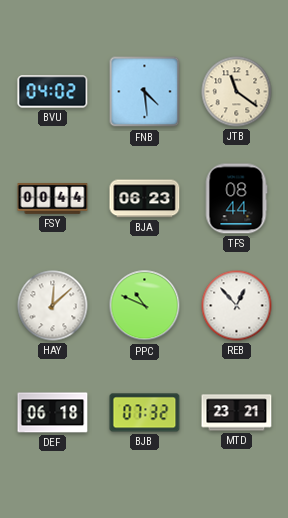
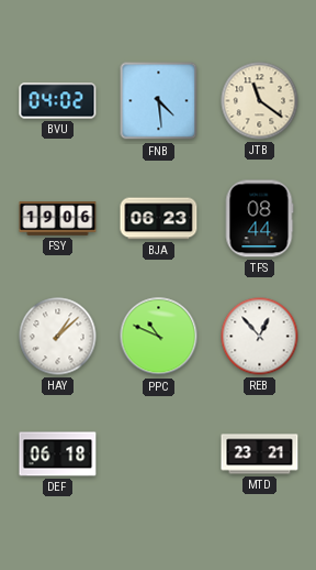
FSY: 00:44 -> 19:06 (58, 219)
HAY: 12:08 -> 1:08 (58, 337)
BJB: 07:32 -> none (145, 413)
